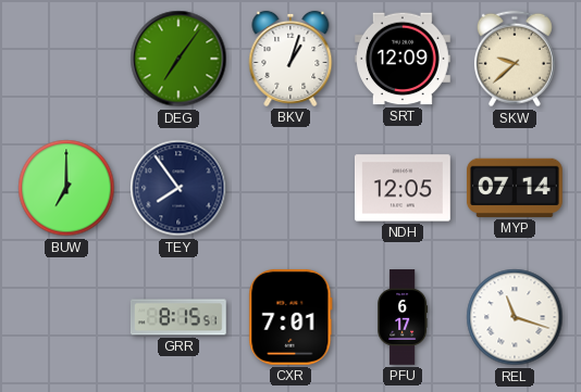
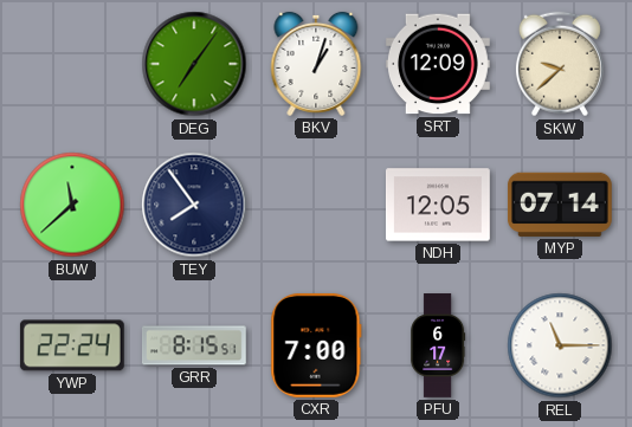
BUW: 7:00 -> 11:38 (72, 205)
YWP: none -> 22:24 (72, 345)
CXR: 7:01 -> 7:00 (316, 345)
REL: 11:18 -> 11:15 (560, 345)
